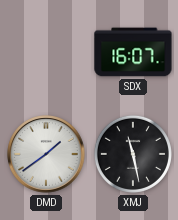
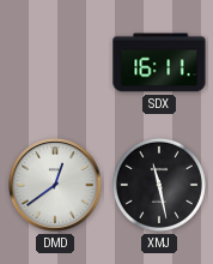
SDX: 16:07 -> 16:11 (159, 62)
DMD: 1:39 -> 12:39 (55, 185)
